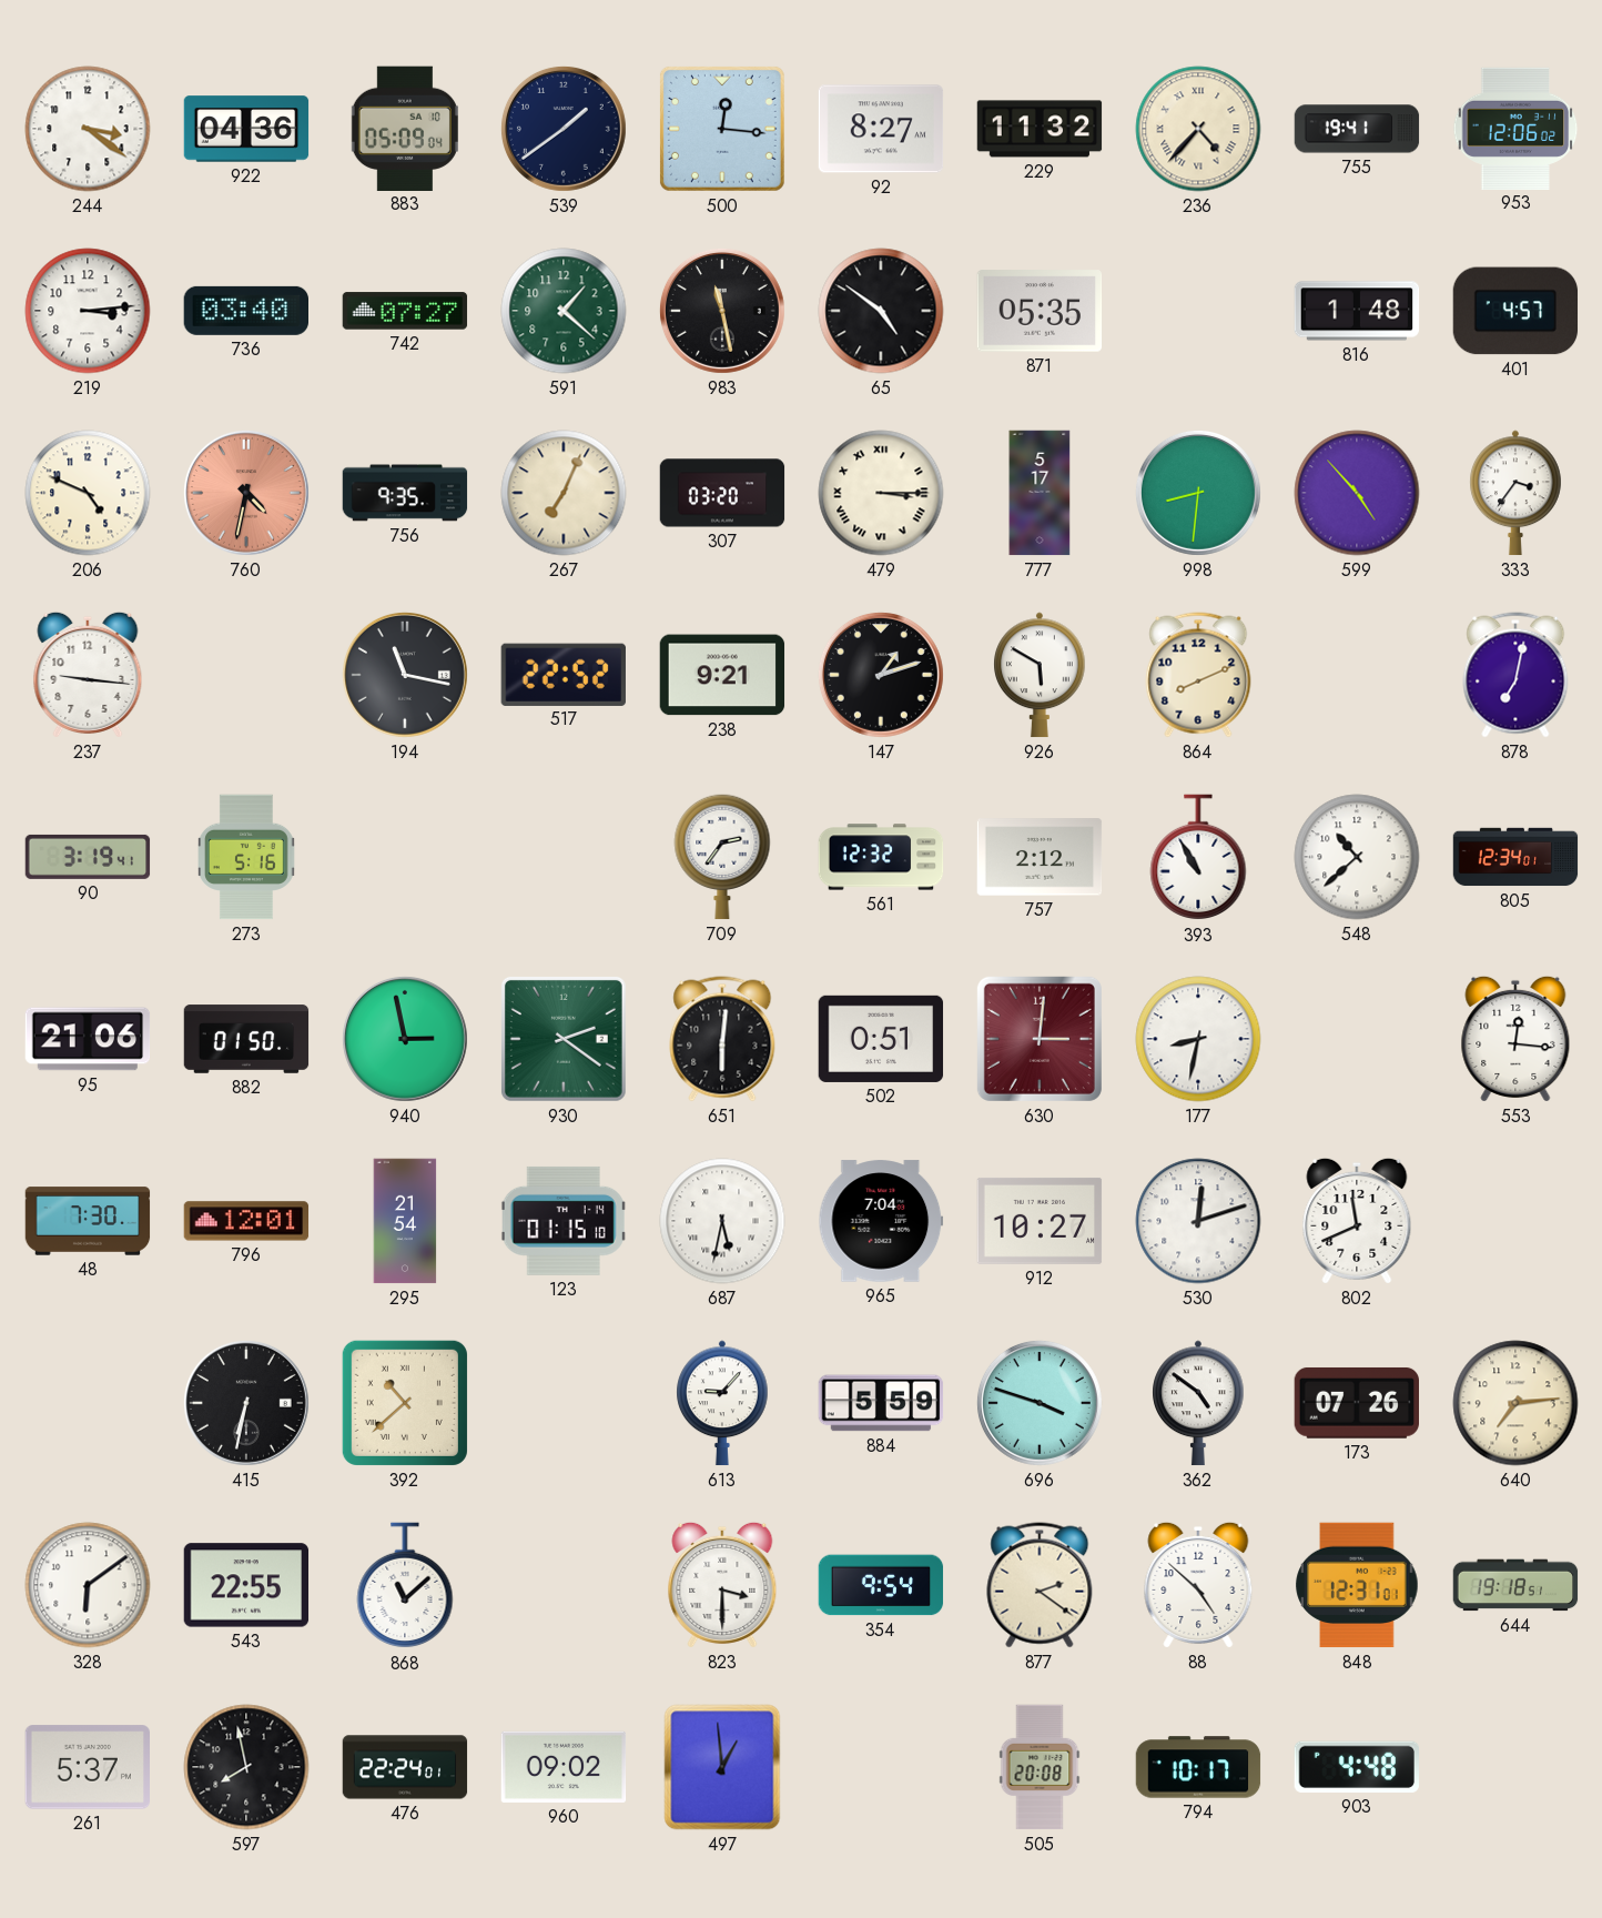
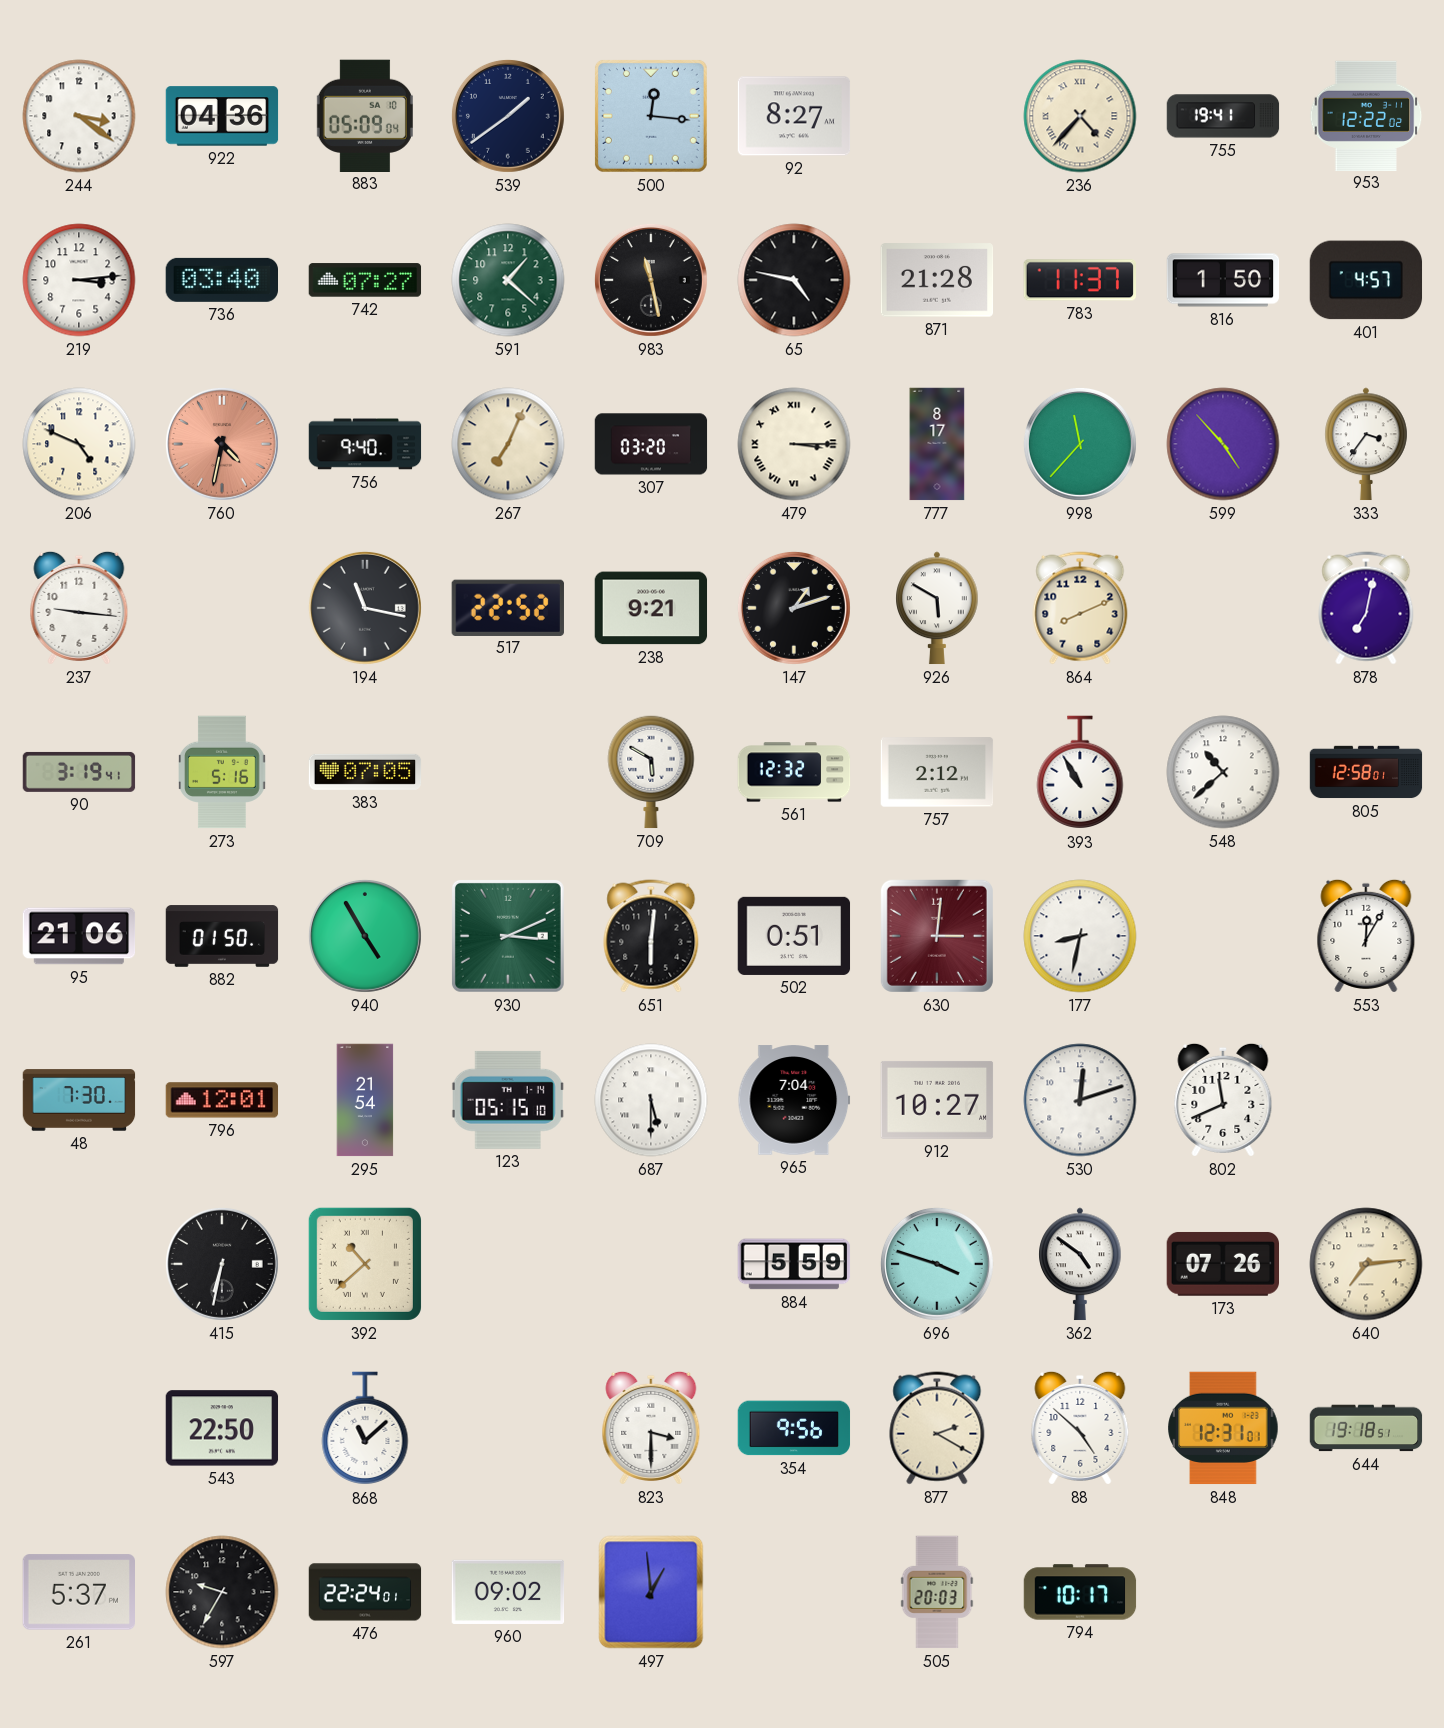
229: 11:32 -> none (1040, 129)
953: 12:06 -> 12:22 (1366, 115)
65: 4:51 -> 4:47 (794, 280)
871: 05:35 -> 21:28 (937, 280)
783: none -> 11:37 (1079, 280)
816: 1:48 -> 1:50 (1223, 280)
756: 9:35 -> 9:40 (365, 444)
777: 5:17 -> 8:17 (937, 444)
998: 8:31 -> 11:37 (1080, 444)
383: none -> 07:05 (365, 772)
709: 2:36 -> 5:50 (651, 772)
805: 12:34 -> 12:58 (1366, 772)
940: 2:58 -> 4:55 (365, 936)
930: 2:21 -> 3:11 (508, 936)
553: 12:16 -> 12:05 (1366, 936)
123: 01:15 -> 05:15 (508, 1100)
687: 5:32 -> 5:30 (651, 1100)
613: 9:07 -> none (722, 1403)
328: 6:09 -> none (88, 1585)
543: 22:55 -> 22:50 (222, 1428)
354: 9:54 -> 9:56 (794, 1428)
877: 2:21 -> 2:20 (937, 1428)
597: 7:58 -> 9:35 (222, 1592)
505: 20:08 -> 20:03 (937, 1592)
903: 4:48 -> none (1356, 1767)
